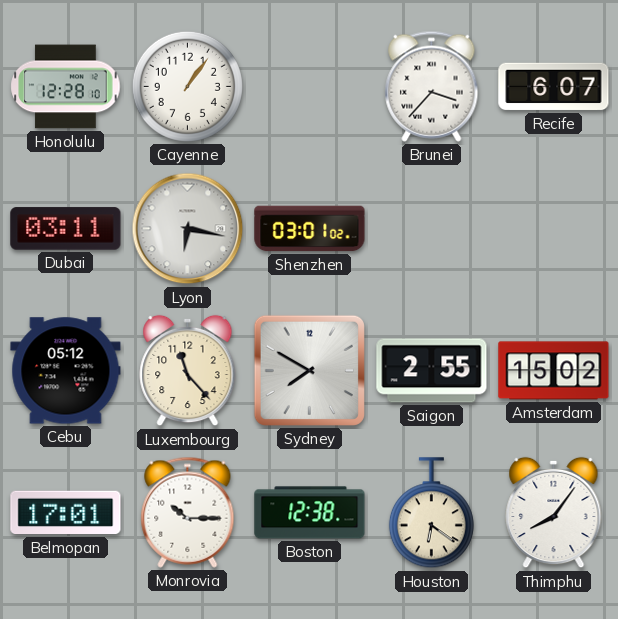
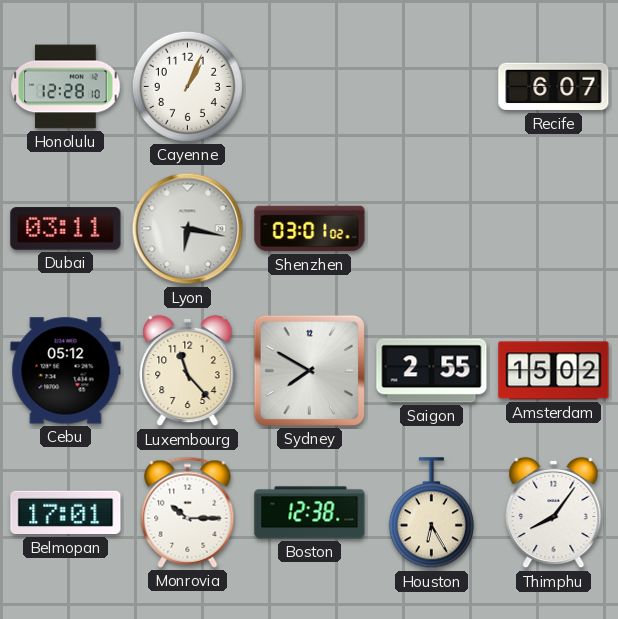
Cayenne: 1:06 -> 1:04 (187, 86)
Brunei: 3:37 -> none (432, 86)
Houston: 6:21 -> 6:25 (431, 513)
